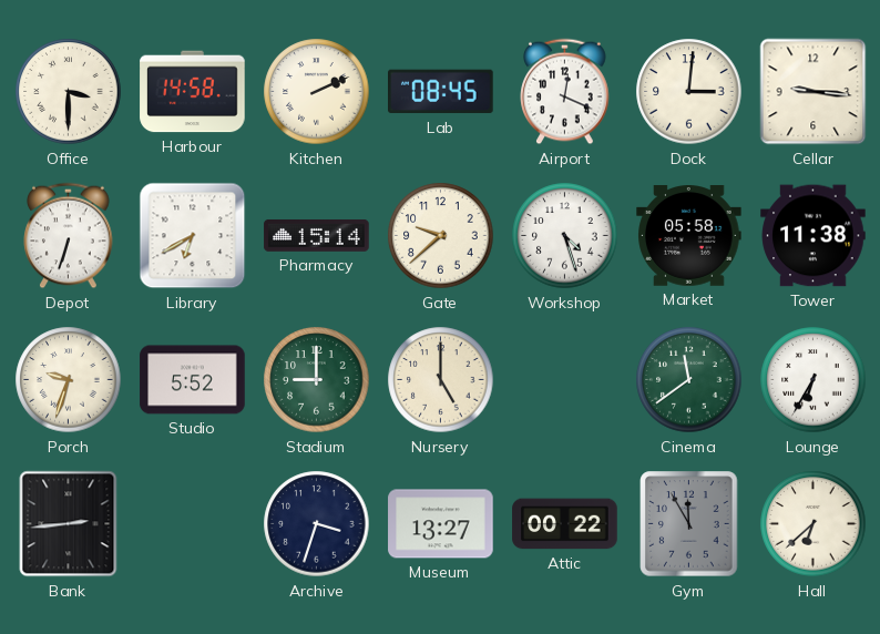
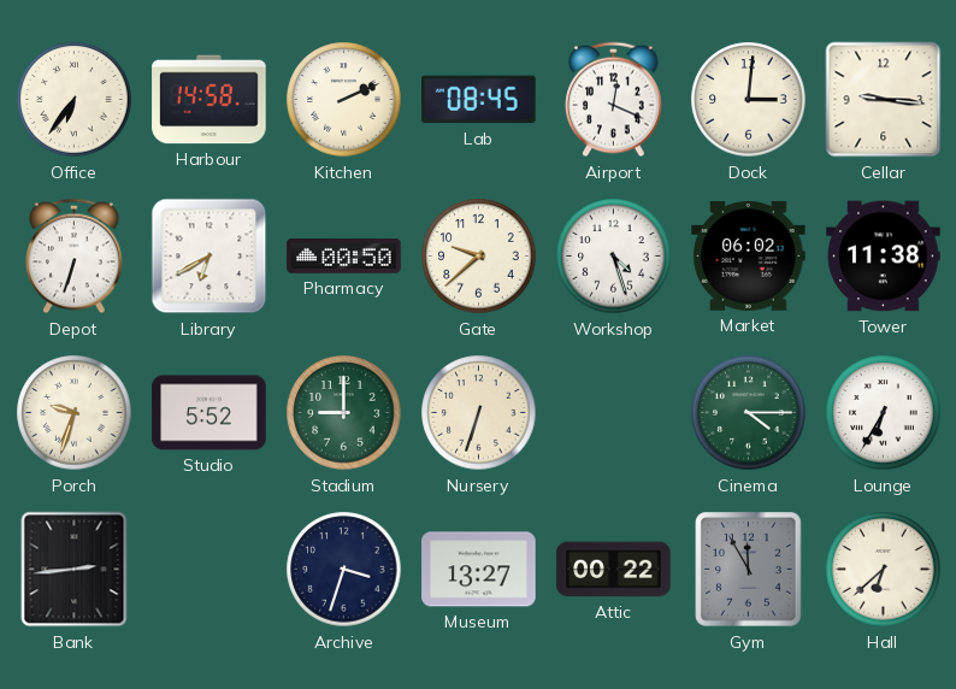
Office: 3:30 -> 6:36 (75, 100)
Pharmacy: 15:14 -> 00:50 (344, 257)
Market: 05:58 -> 06:02 (749, 257)
Nursery: 5:00 -> 6:33 (479, 413)
Cinema: 11:39 -> 4:15 (749, 413)
